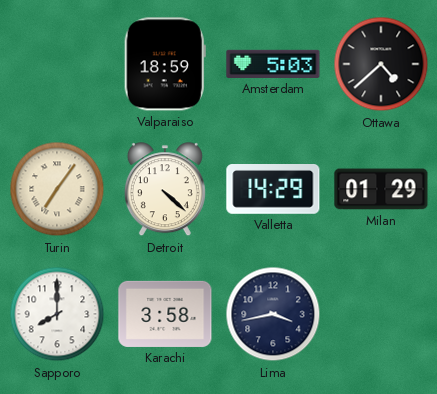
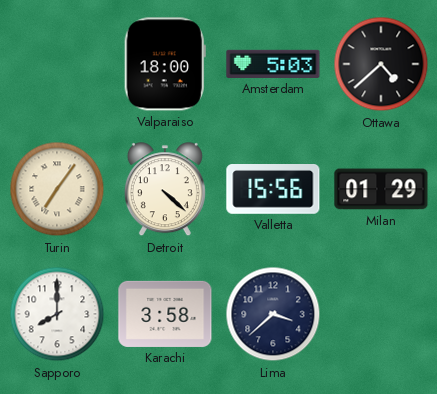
Valparaiso: 18:59 -> 18:00 (165, 64)
Valletta: 14:29 -> 15:56 (273, 190)
Lima: 3:43 -> 3:38 (273, 314)
